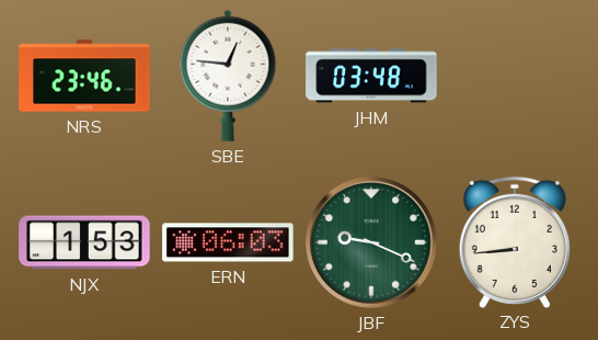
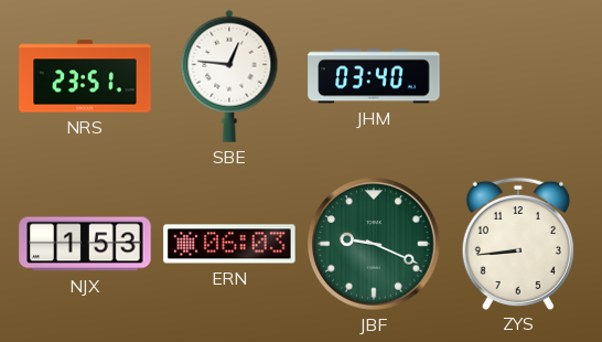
NRS: 23:46 -> 23:51 (85, 76)
JHM: 03:48 -> 03:40 (374, 76)
